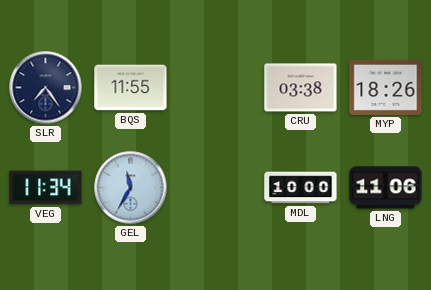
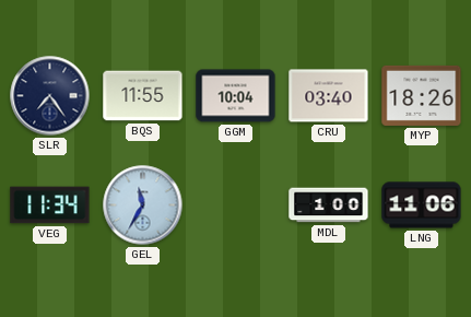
GGM: none -> 10:04 (236, 96)
CRU: 03:38 -> 03:40 (329, 96)
MDL: 10:00 -> 1:00 (329, 206)
